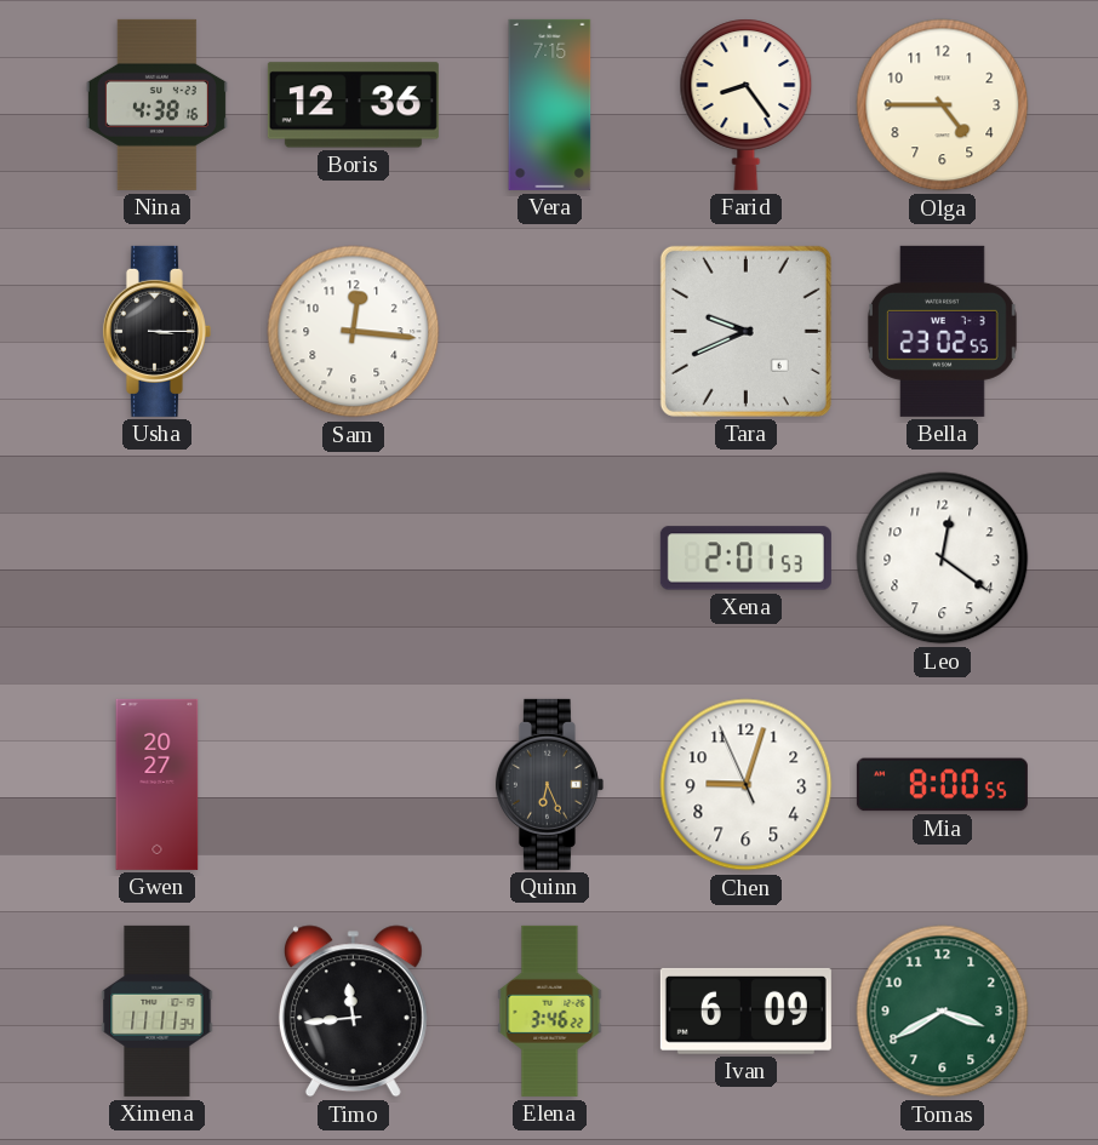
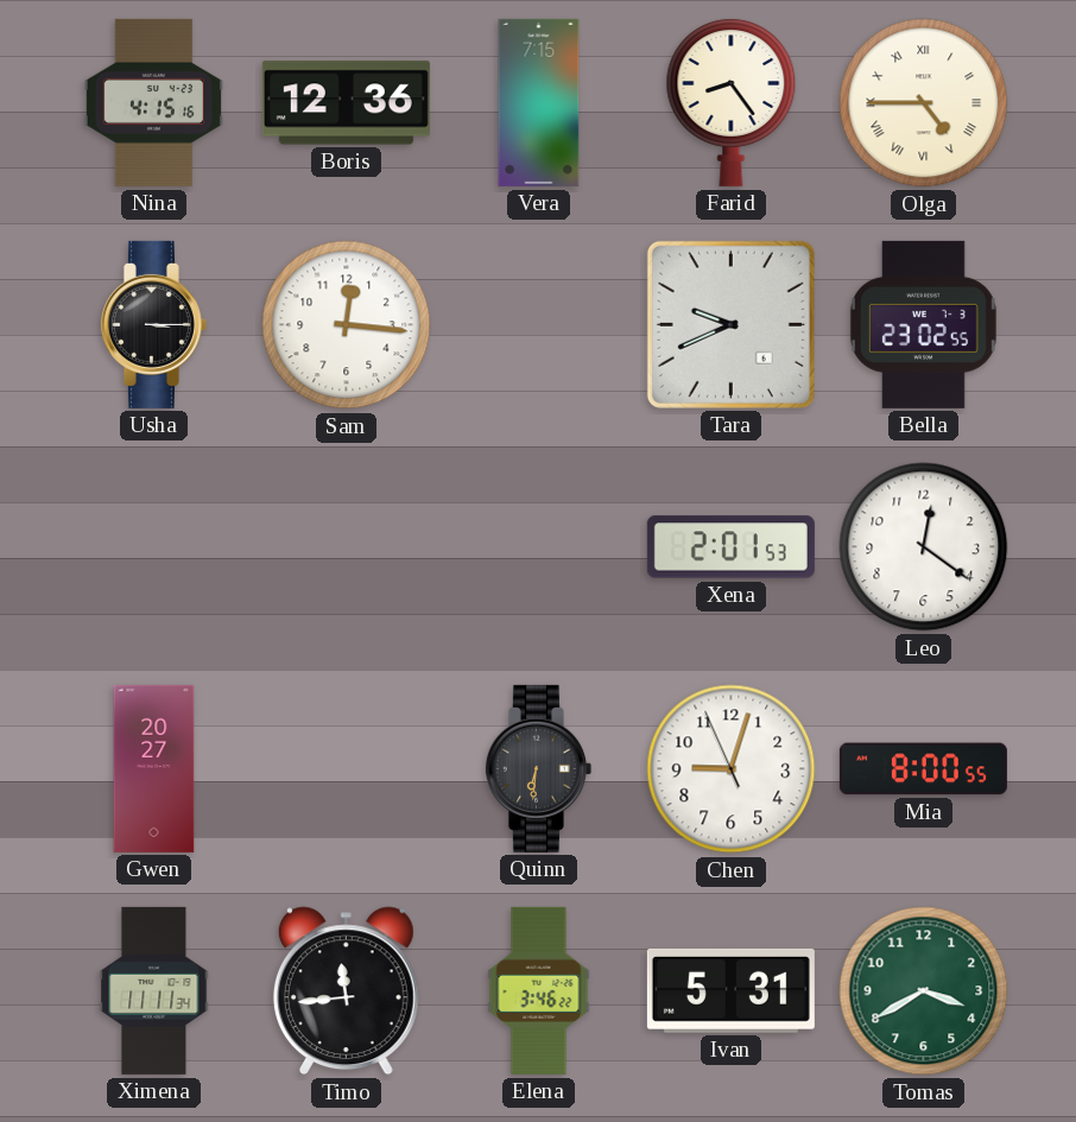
Nina: 4:38 -> 4:15 (153, 102)
Olga numerals: Arabic -> Roman (924, 103)
Quinn: 6:26 -> 6:31 (538, 768)
Ivan: 6:09 -> 5:31 (730, 990)
